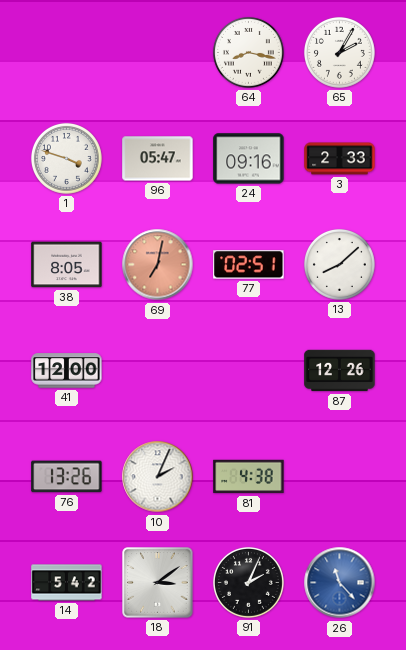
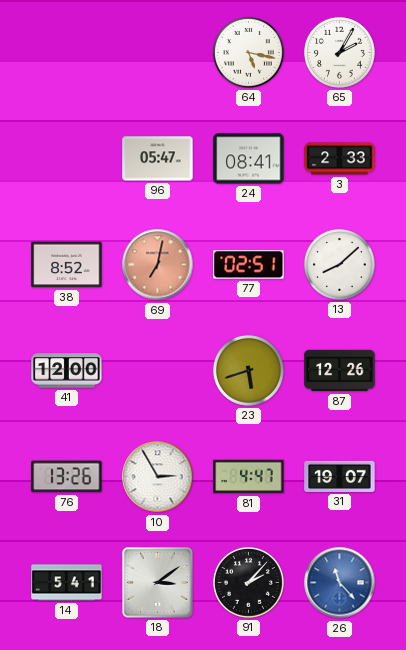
64: 8:17 -> 5:17 (248, 52)
1: 3:48 -> none (66, 158)
24: 09:16 -> 08:41 (249, 159)
38: 8:05 -> 8:52 (67, 265)
23: none -> 5:42 (248, 370)
10: 2:04 -> 2:55 (158, 477)
81: 4:38 -> 4:47 (249, 477)
31: none -> 19:07 (340, 476)
14: 5:42 -> 5:41 (67, 583)
91: 2:04 -> 2:07 (248, 582)
